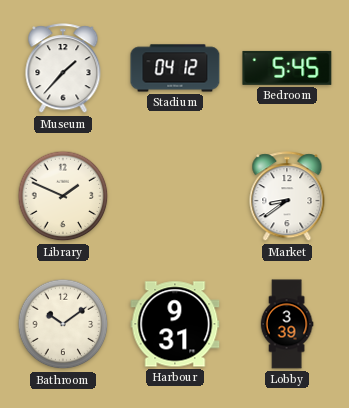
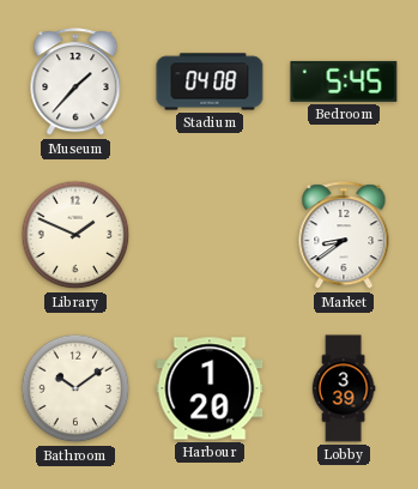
Stadium: 04:12 -> 04:08 (210, 81)
Harbour: 9:31 -> 1:20 (210, 388)
